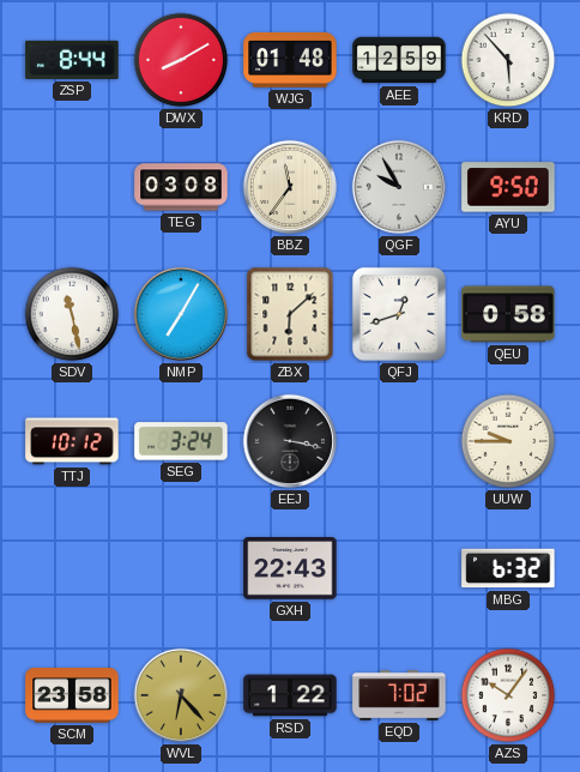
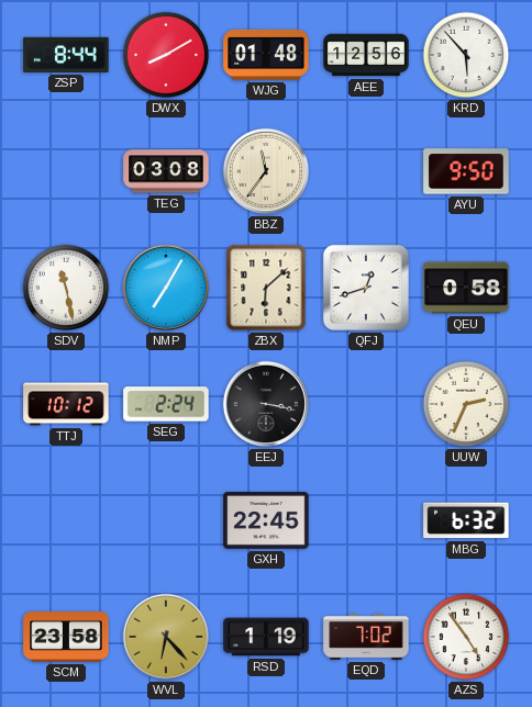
AEE: 12:59 -> 12:56 (366, 55)
QGF: 9:55 -> none (399, 187)
SEG: 3:24 -> 2:24 (166, 404)
UUW: 9:45 -> 2:34 (466, 404)
GXH: 22:43 -> 22:45 (266, 521)
RSD: 1:22 -> 1:19 (266, 637)
AZS: 10:06 -> 4:54 (466, 637)
